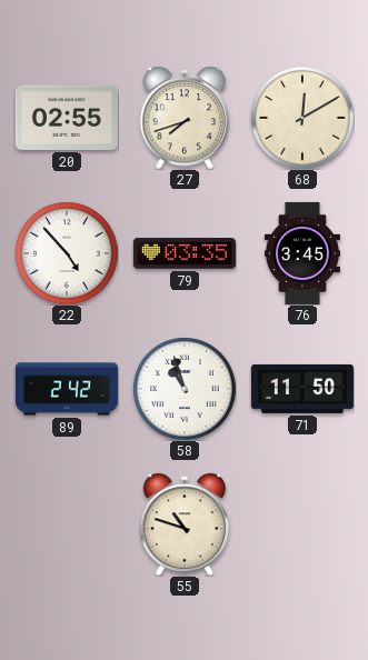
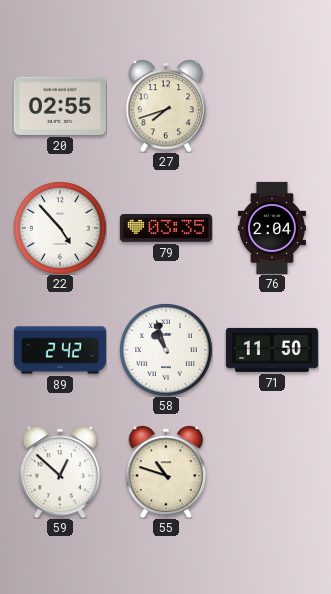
68: 12:10 -> none (302, 118)
76: 3:45 -> 2:04 (272, 228)
59: none -> 12:52 (60, 472)
